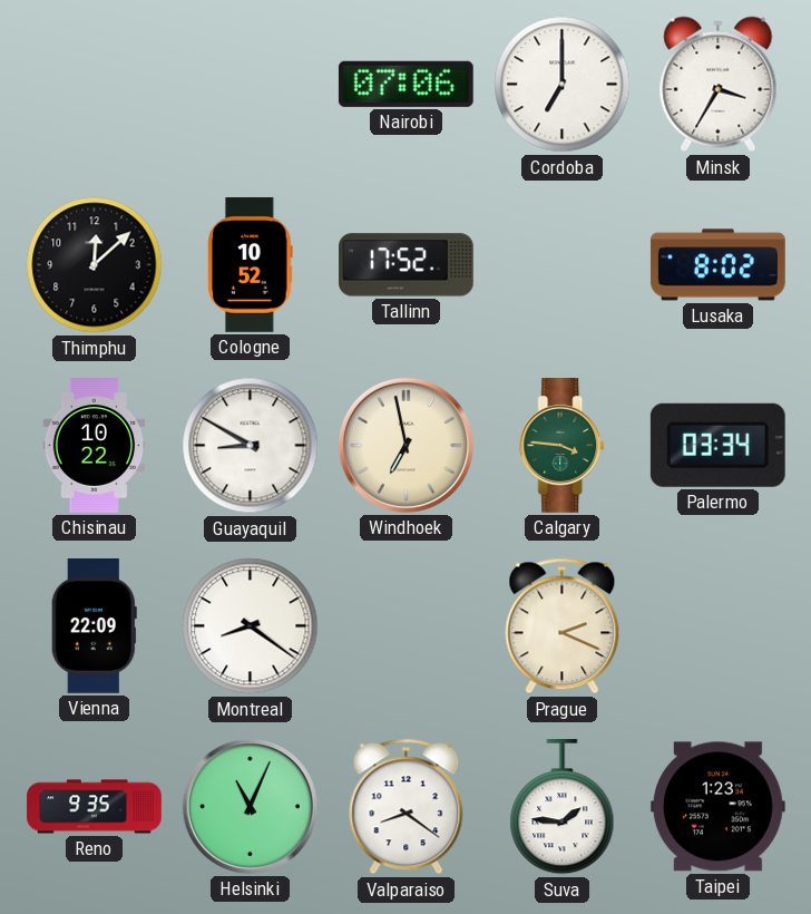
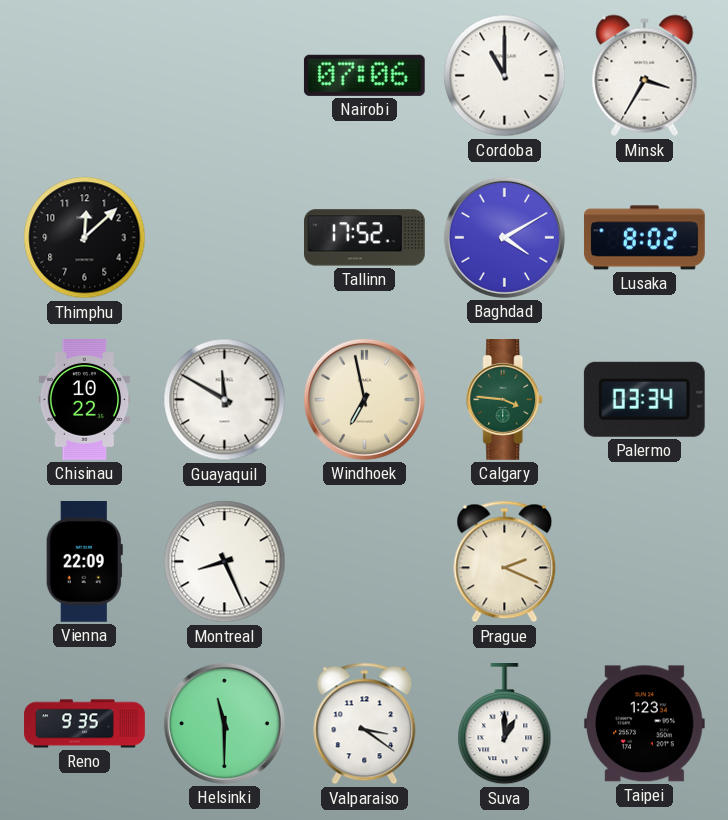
Cordoba: 7:00 -> 11:00 (505, 76)
Cologne: 10:52 -> none (251, 265)
Baghdad: none -> 4:10 (504, 237)
Guayaquil: 8:50 -> 11:50 (225, 400)
Montreal: 8:21 -> 8:26 (225, 562)
Helsinki: 11:04 -> 11:30 (224, 723)
Valparaiso: 8:21 -> 3:21 (365, 724)
Suva: 1:46 -> 1:00 (505, 725)
